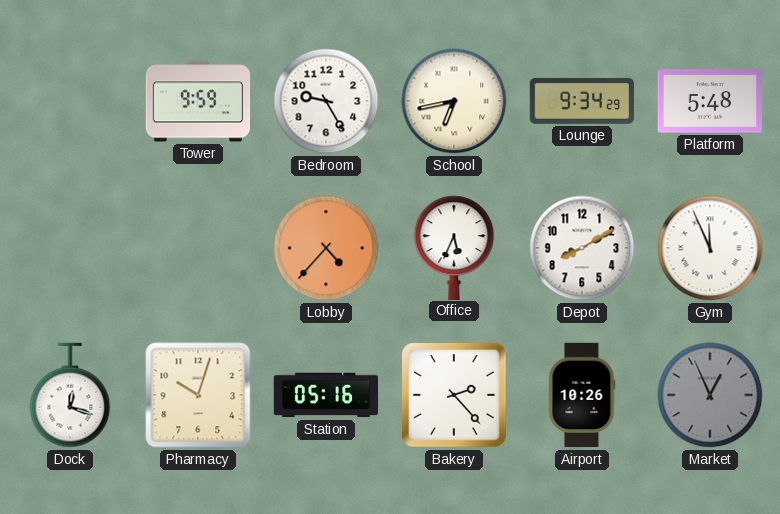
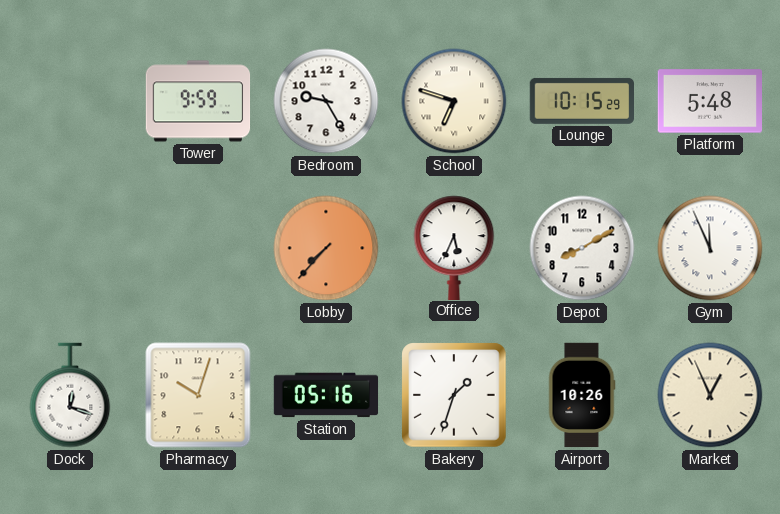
School: 6:43 -> 6:48 (454, 101)
Lounge: 9:34 -> 10:15 (581, 101)
Lobby: 4:37 -> 7:37 (326, 248)
Bakery: 2:23 -> 1:33 (454, 395)
Market dial: grey -> cream (710, 395)
